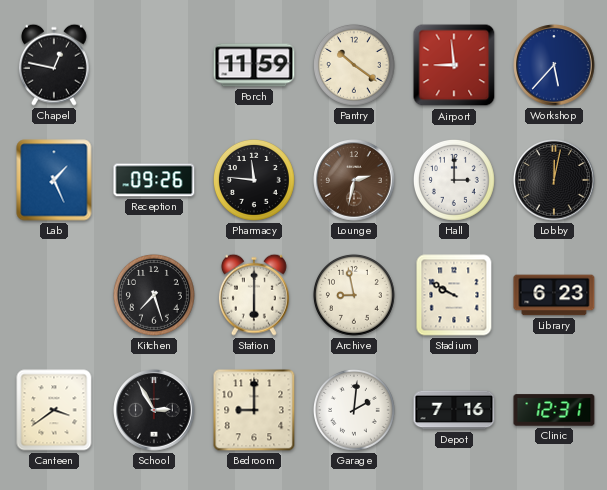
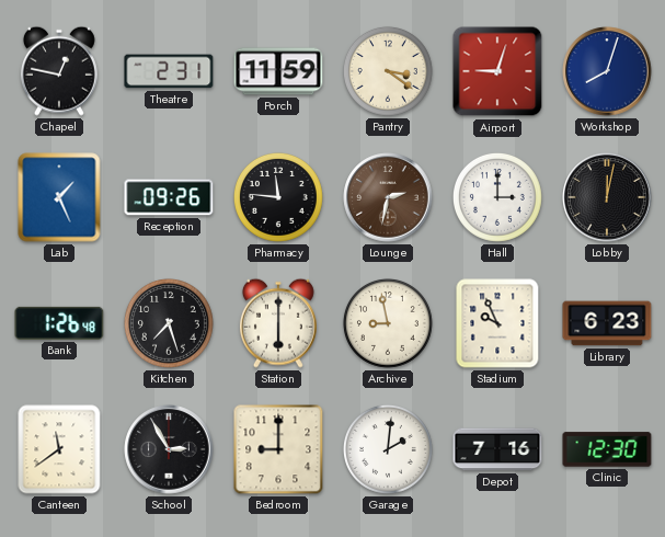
Theatre: none -> 2:31 (169, 71)
Pantry: 10:21 -> 3:21 (388, 71)
Airport: 8:59 -> 9:03 (497, 71)
Workshop: 5:37 -> 8:03 (607, 71)
Bank: none -> 1:26 (59, 323)
Stadium: 9:50 -> 9:56 (497, 323)
Canteen: 3:39 -> 11:39 (59, 449)
Clinic: 12:31 -> 12:30 (607, 449)
